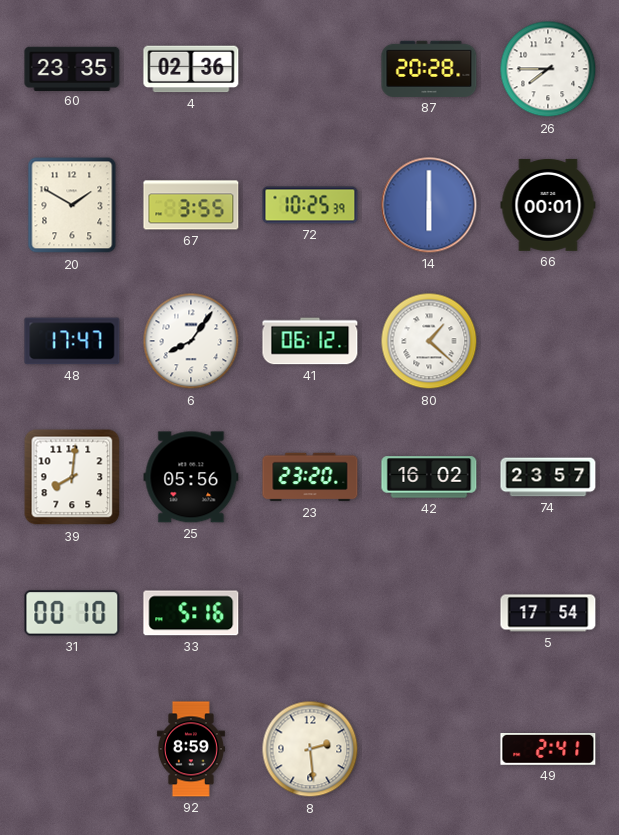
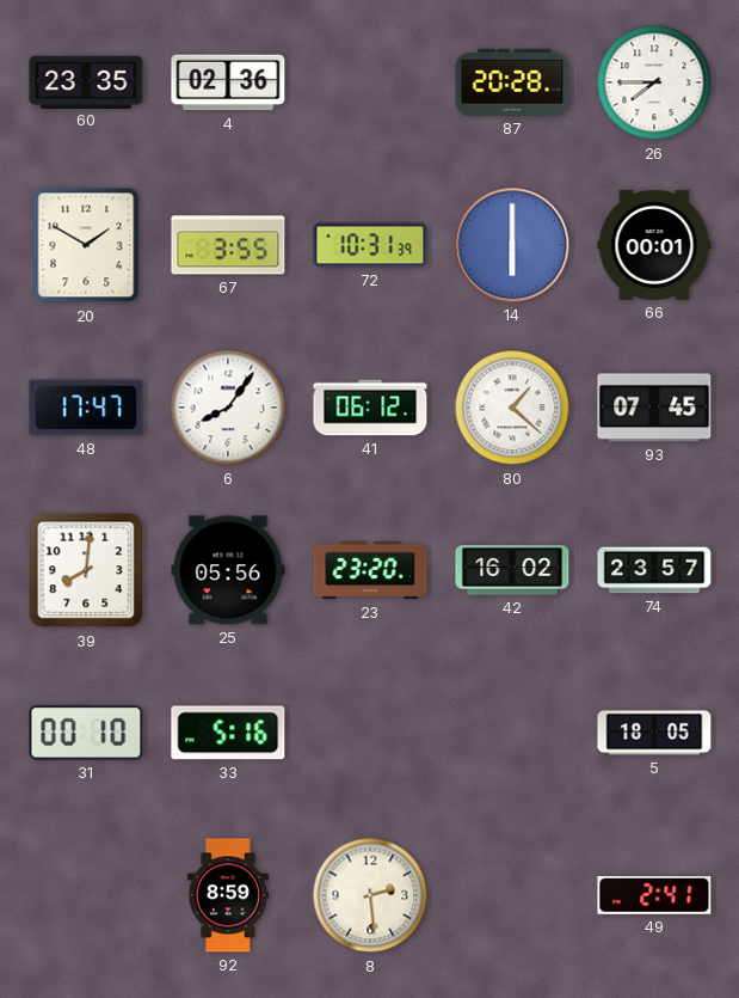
72: 10:25 -> 10:31 (370, 245)
93: none -> 07:45 (654, 408)
5: 17:54 -> 18:05 (654, 733)
